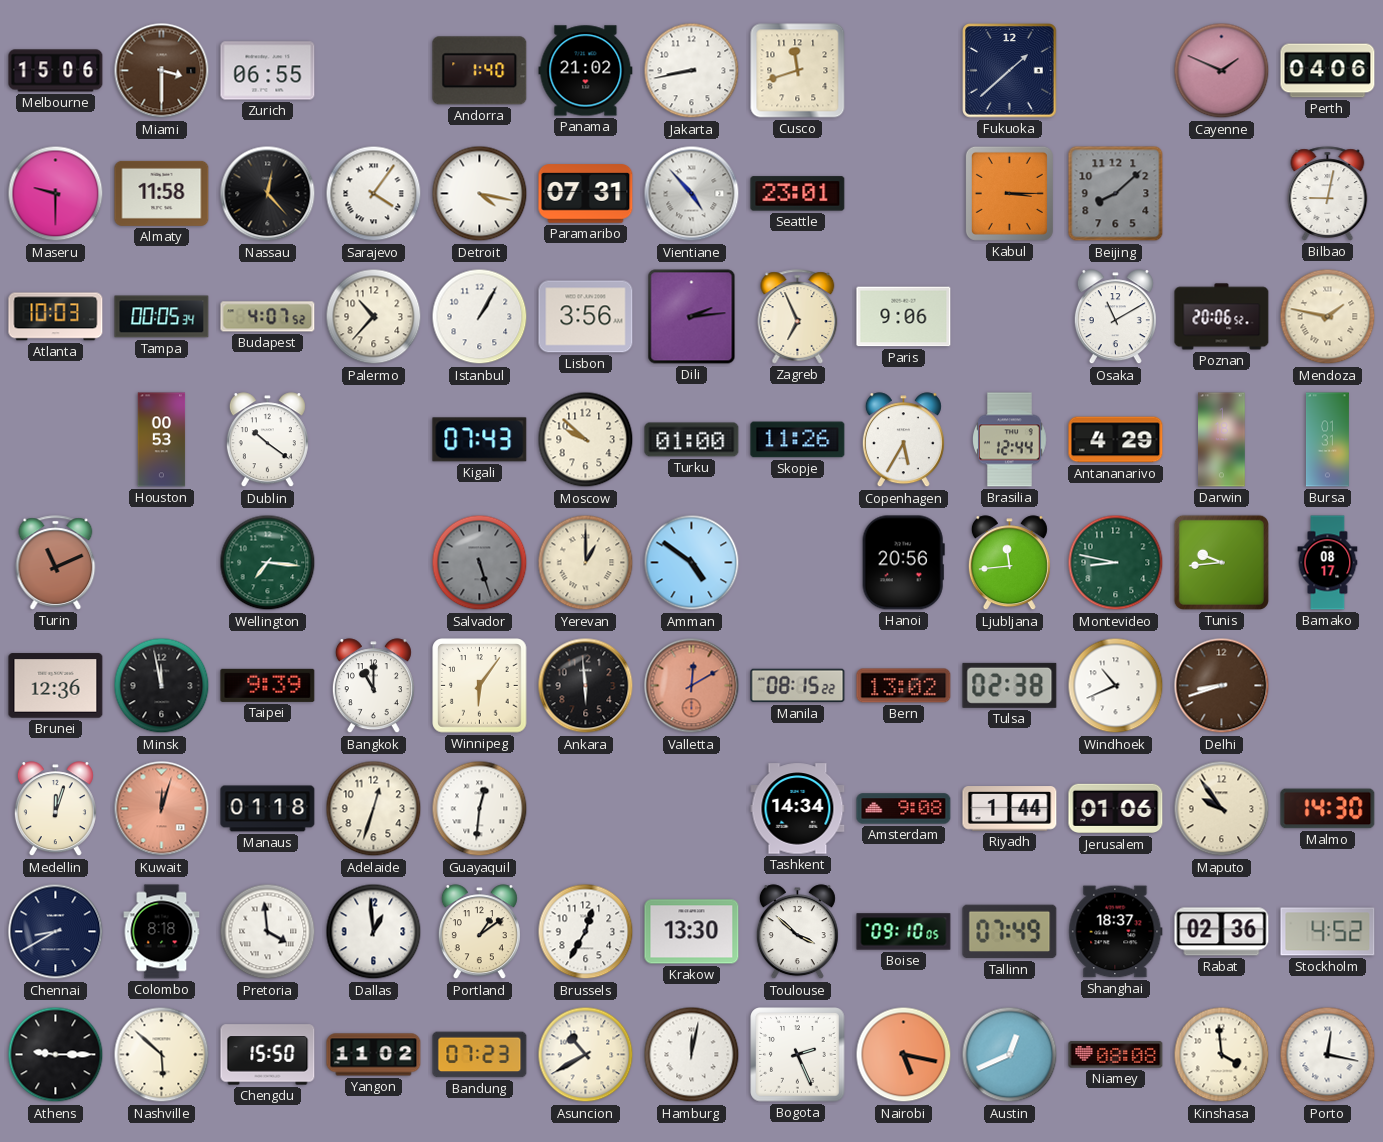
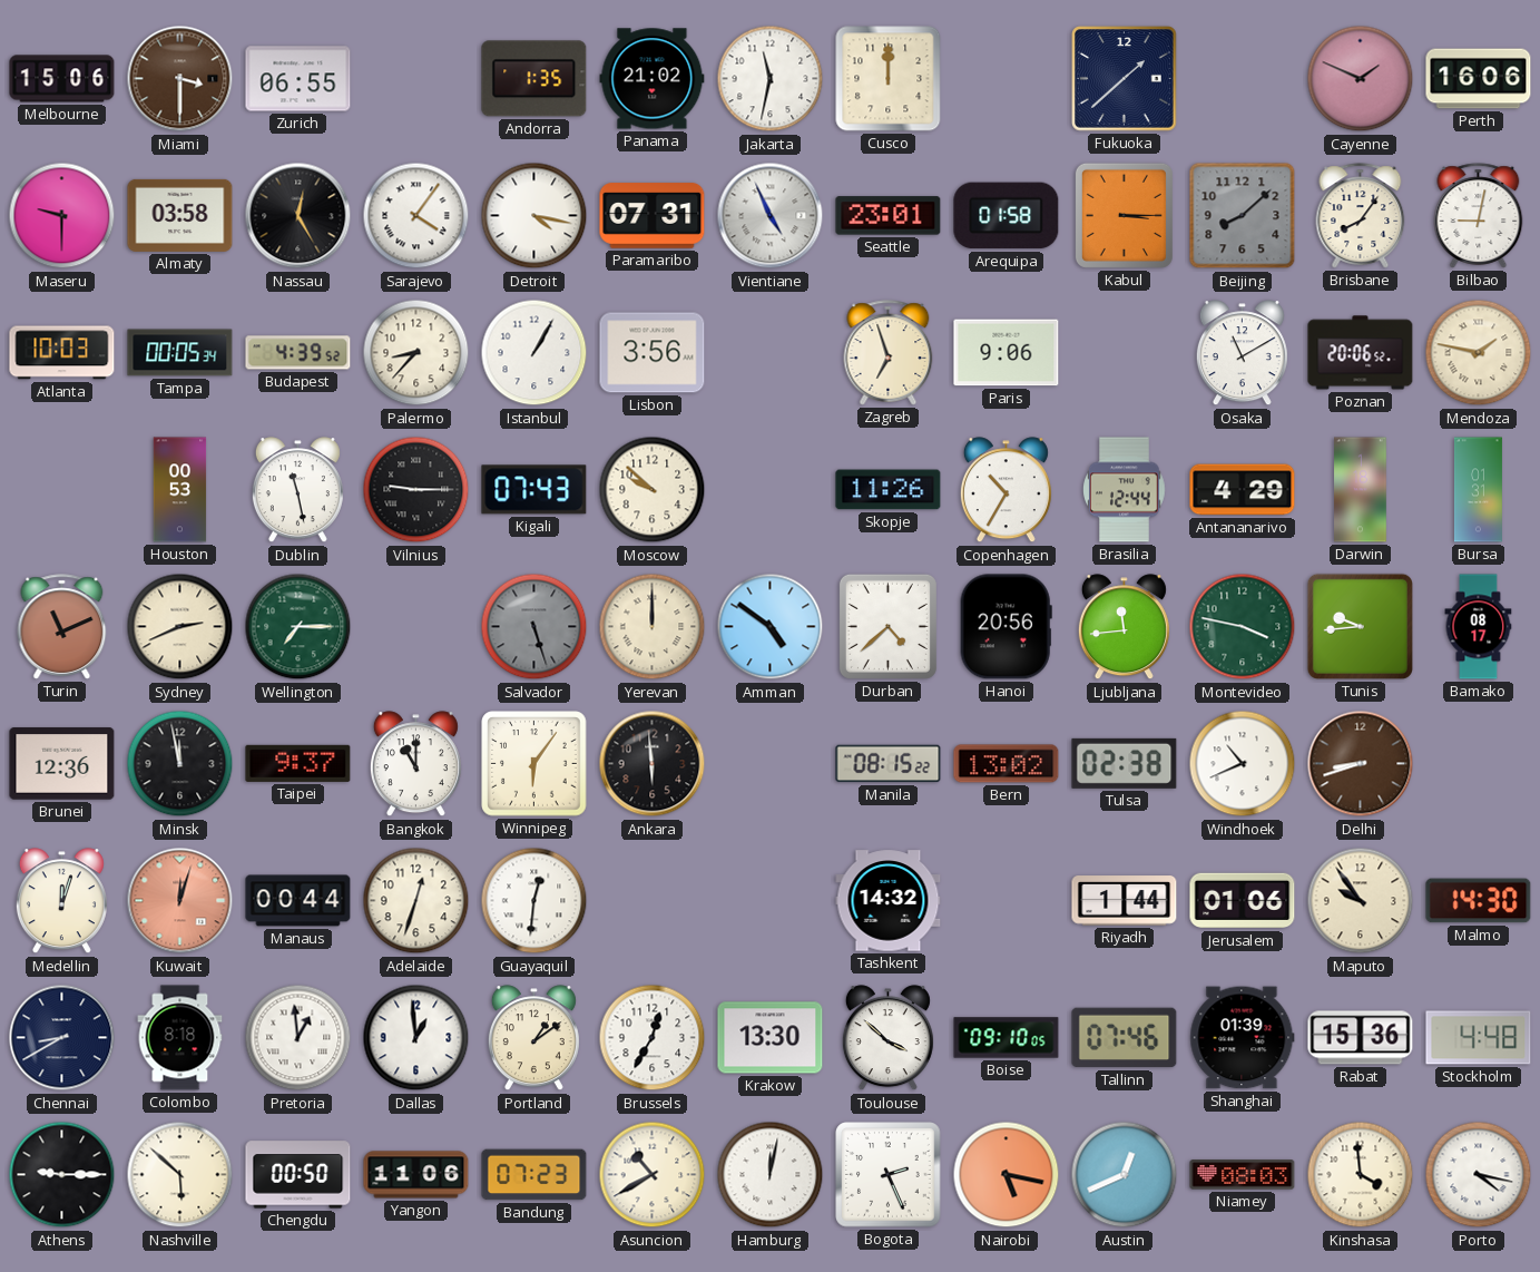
Andorra: 1:40 -> 1:35 (534, 79)
Jakarta: 8:43 -> 11:32 (771, 79)
Cusco: 11:42 -> 12:00 (889, 79)
Perth: 04:06 -> 16:06 (1479, 79)
Almaty: 11:58 -> 03:58 (180, 215)
Nassau: 12:23 -> 12:25 (298, 216)
Vientiane: 4:53 -> 4:56 (771, 216)
Arequipa: none -> 01:58 (1007, 216)
Brisbane: none -> 8:06 (1361, 216)
Budapest: 4:07 -> 4:39 (298, 353)
Palermo: 10:37 -> 8:37 (416, 353)
Dili: 2:14 -> none (692, 317)
Zagreb: 6:56 -> 6:57 (889, 353)
Dublin: 10:21 -> 11:28 (297, 490)
Vilnius: none -> 9:15 (416, 490)
Turku: 01:00 -> none (692, 440)
Copenhagen: 5:35 -> 10:35 (1006, 490)
Sydney: none -> 2:41 (180, 627)
Wellington: 7:16 -> 7:15 (298, 627)
Yerevan: 1:00 -> 12:00 (653, 627)
Durban: none -> 4:38 (887, 626)
Montevideo: 8:47 -> 3:47 (1243, 627)
Taipei: 9:39 -> 9:37 (298, 763)
Valletta: 12:10 -> none (692, 686)
Manaus: 01:18 -> 00:44 (298, 901)
Tashkent: 14:34 -> 14:32 (889, 901)
Amsterdam: 9:08 -> none (904, 809)
Pretoria: 3:59 -> 12:59 (298, 1038)
Tallinn: 07:49 -> 07:46 (1125, 1038)
Shanghai: 18:37 -> 01:39 (1243, 1038)
Rabat: 02:36 -> 15:36 (1361, 1038)
Stockholm: 4:52 -> 4:48 (1479, 1038)
Chengdu: 15:50 -> 00:50 (298, 1175)
Yangon: 11:02 -> 11:06 (416, 1175)
Niamey: 08:08 -> 08:03 (1243, 1175)
Porto: 12:17 -> 4:17 (1479, 1175)
